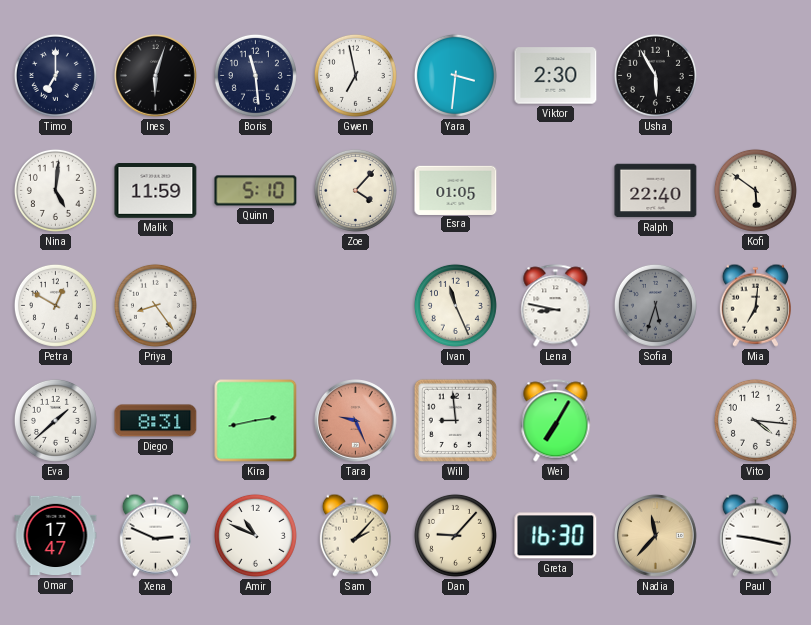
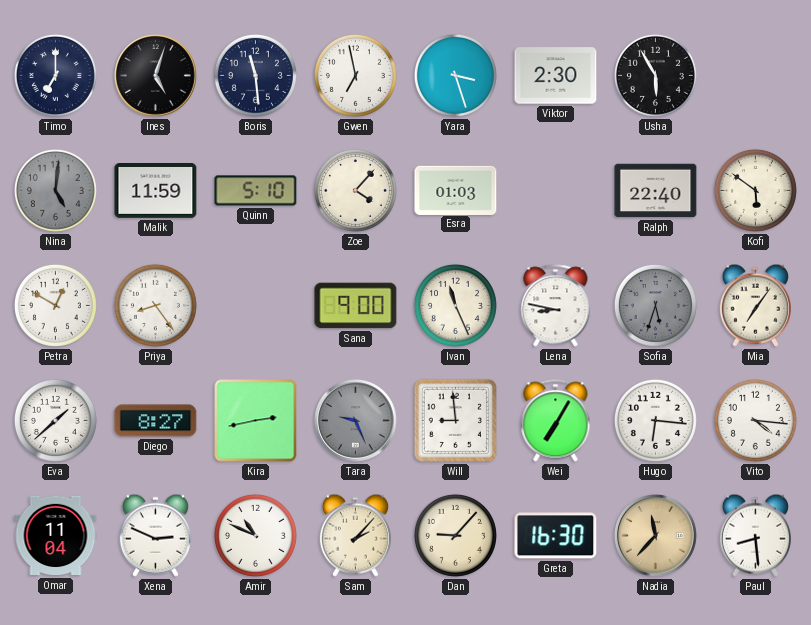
Ines: 6:03 -> 5:03 (156, 76)
Yara: 3:31 -> 3:27 (455, 75)
Nina dial: white -> grey (55, 190)
Esra: 01:05 -> 01:03 (456, 190)
Sana: none -> 9:00 (356, 306)
Mia: 7:01 -> 7:06 (755, 305)
Diego: 8:31 -> 8:27 (156, 421)
Tara dial: salmon -> grey (356, 421)
Hugo: none -> 6:16 (655, 420)
Omar: 17:47 -> 11:04 (56, 536)
Paul: 9:17 -> 8:29 (755, 535)
